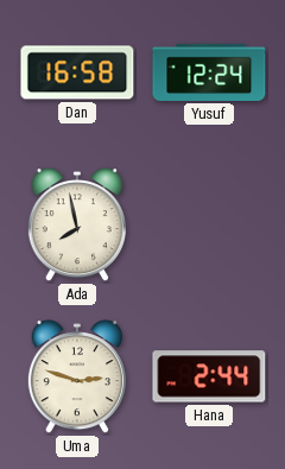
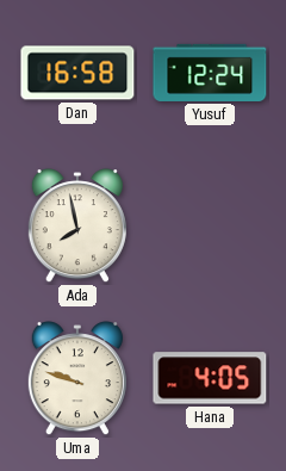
Uma: 2:48 -> 9:48 (77, 379)
Hana: 2:44 -> 4:05 (210, 378)
